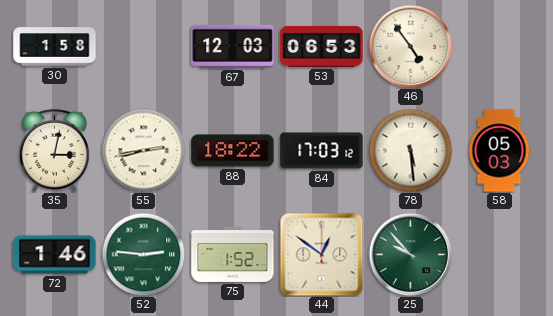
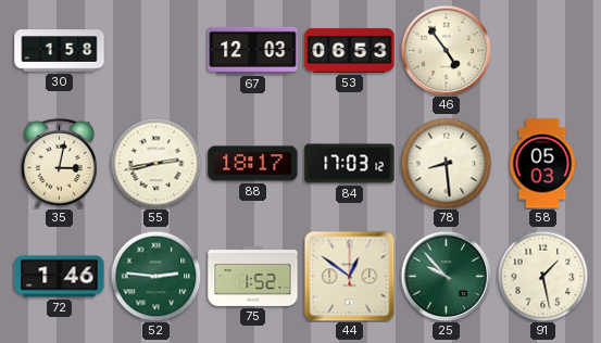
88: 18:22 -> 18:17 (253, 164)
78: 5:29 -> 8:29 (446, 163)
91: none -> 1:28 (542, 276)
